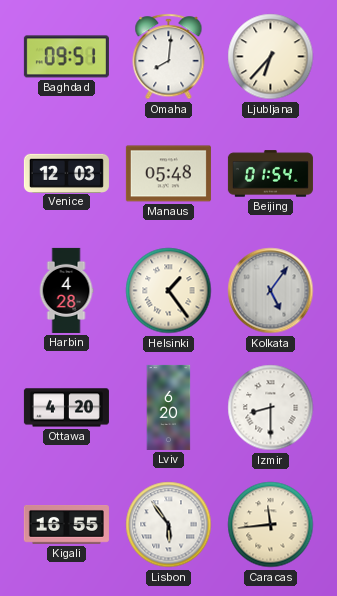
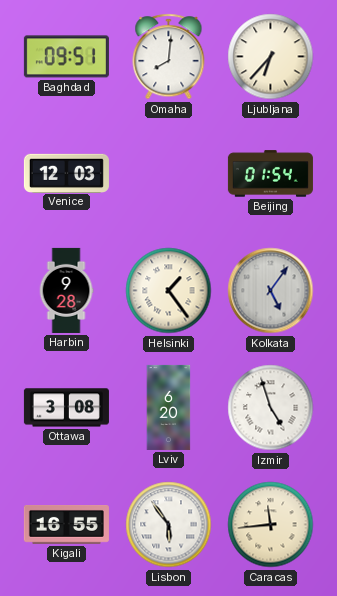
Manaus: 05:48 -> none (168, 174)
Harbin: 4:28 -> 9:28 (66, 290)
Ottawa: 4:20 -> 3:08 (66, 408)
Izmir: 8:30 -> 4:57 (271, 408)
